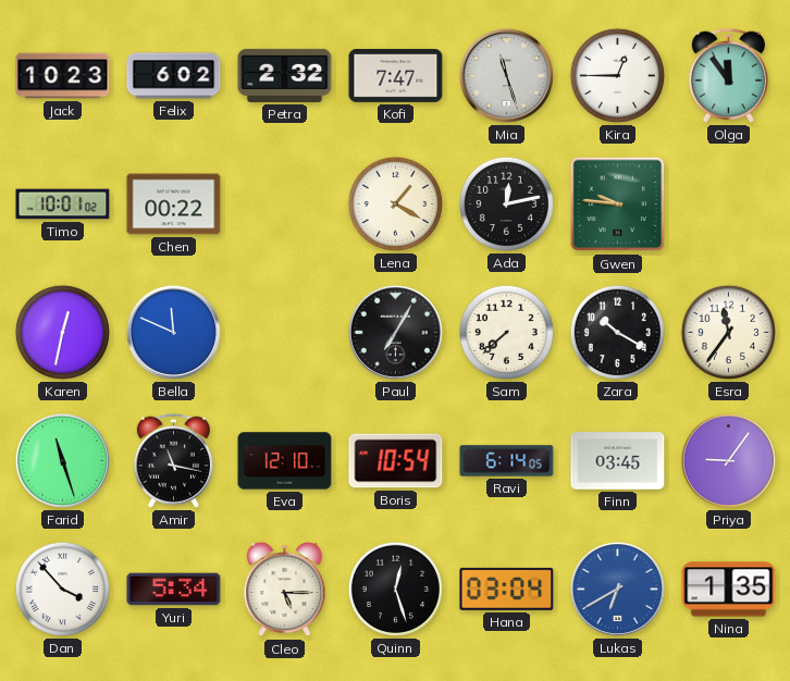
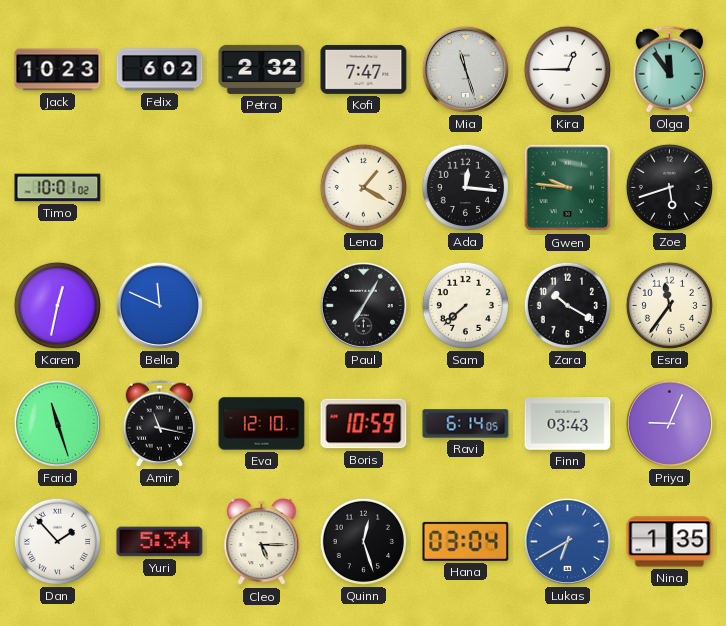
Chen: 00:22 -> none (174, 205)
Ada: 12:13 -> 12:16 (465, 187)
Zoe: none -> 5:42 (669, 187)
Boris: 10:54 -> 10:59 (364, 424)
Finn: 03:45 -> 03:43 (568, 424)
Priya: 9:06 -> 9:04 (669, 423)
Dan: 3:53 -> 1:53 (57, 541)
